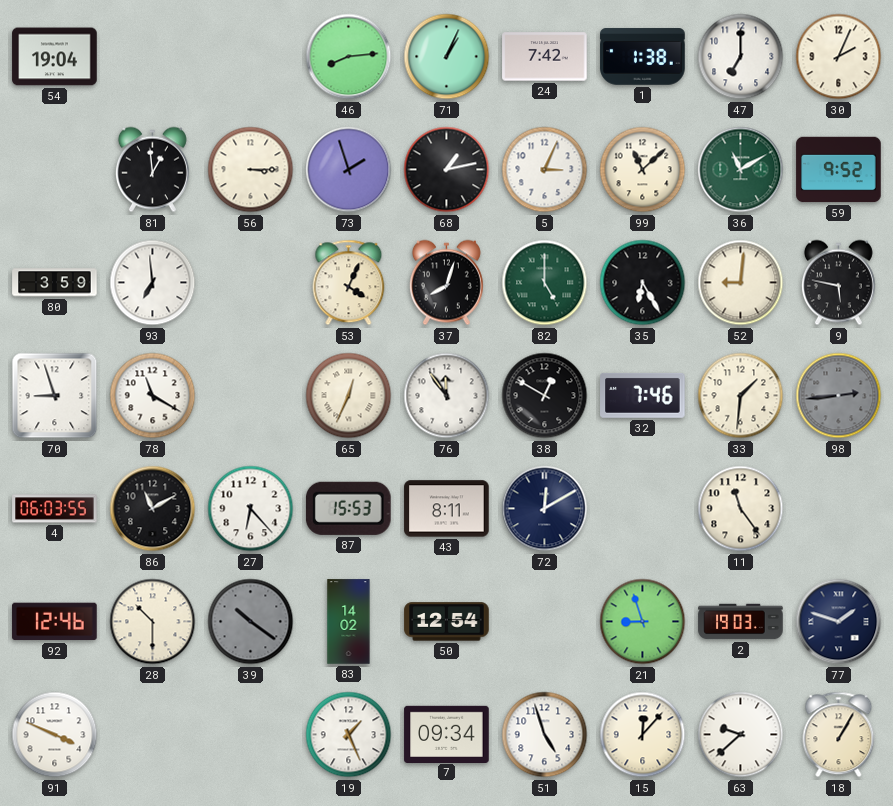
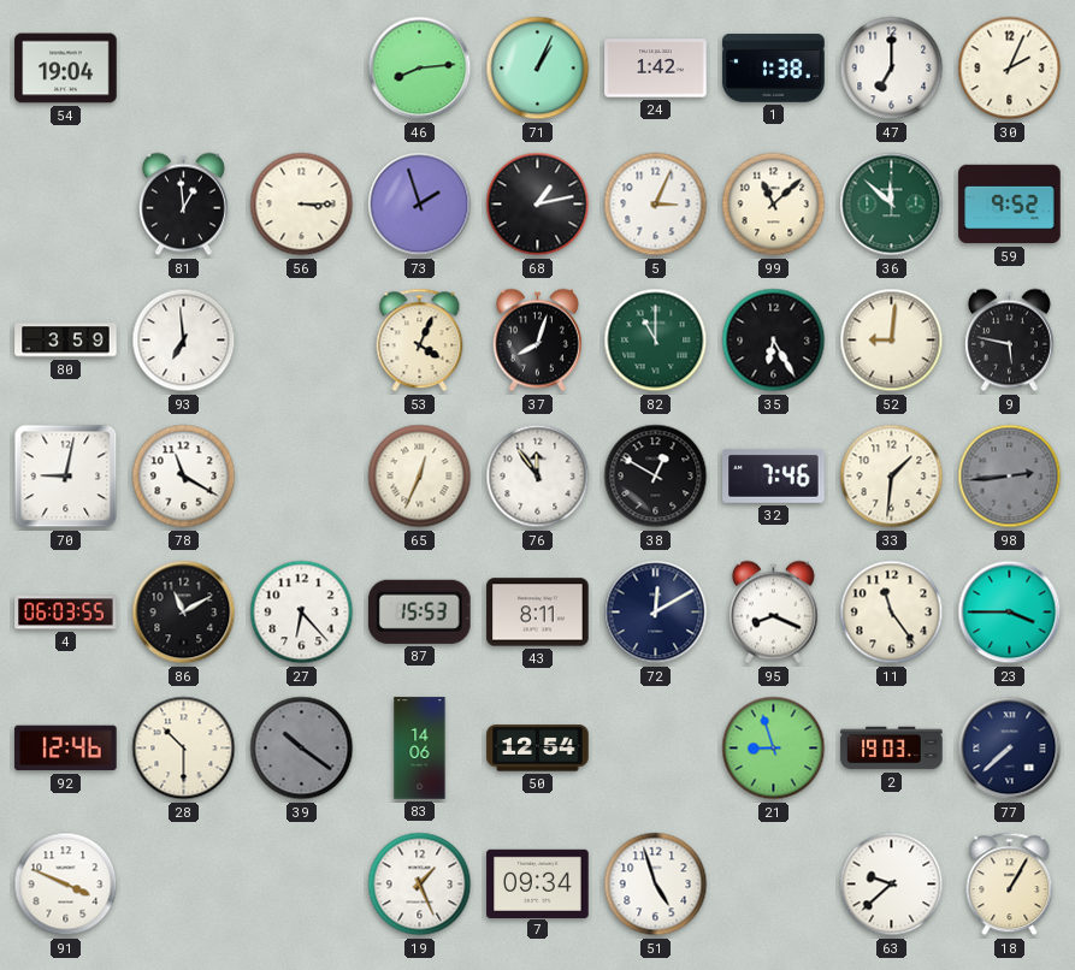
24: 7:42 -> 1:42 (656, 69)
36: 11:10 -> 11:52 (892, 205)
82: 5:00 -> 11:00 (656, 341)
70: 8:57 -> 9:02 (66, 477)
95: none -> 8:19 (773, 613)
23: none -> 3:45 (1010, 613)
83: 14:02 -> 14:06 (420, 749)
77: 1:48 -> 7:38 (1010, 749)
15: 12:07 -> none (643, 735)
